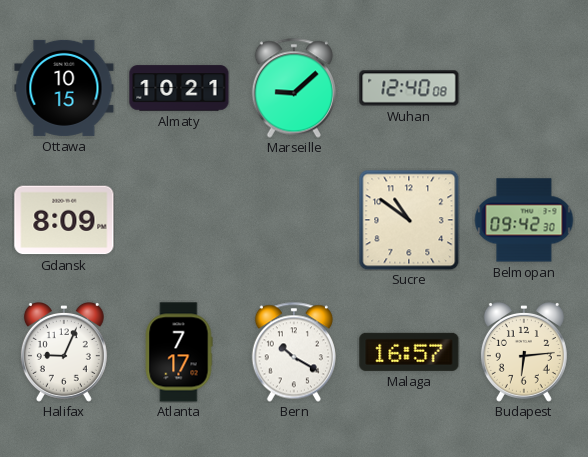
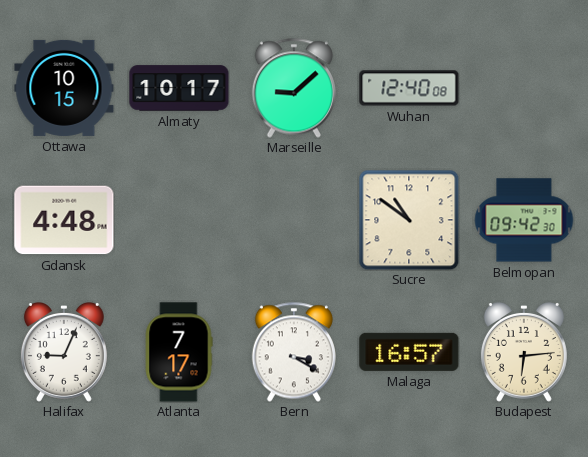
Almaty: 10:21 -> 10:17 (179, 88)
Gdansk: 8:09 -> 4:48 (64, 220)
Bern: 10:20 -> 3:20 (294, 352)
